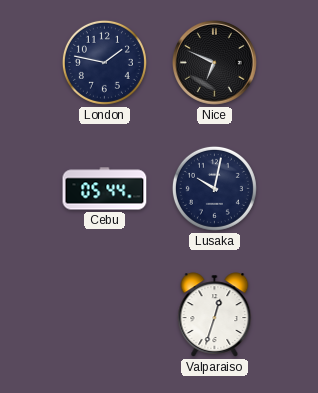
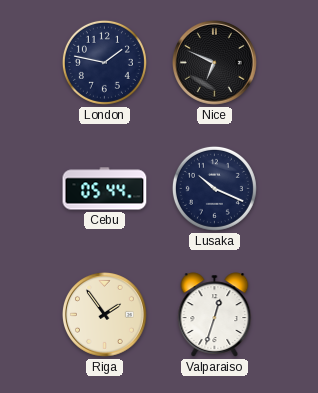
Lusaka: 10:02 -> 10:19 (214, 188)
Riga: none -> 1:54 (104, 314)
